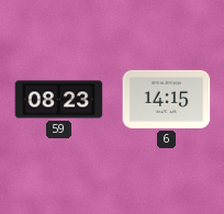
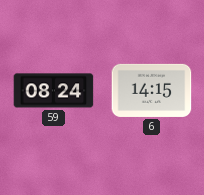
59: 08:23 -> 08:24 (54, 91)
